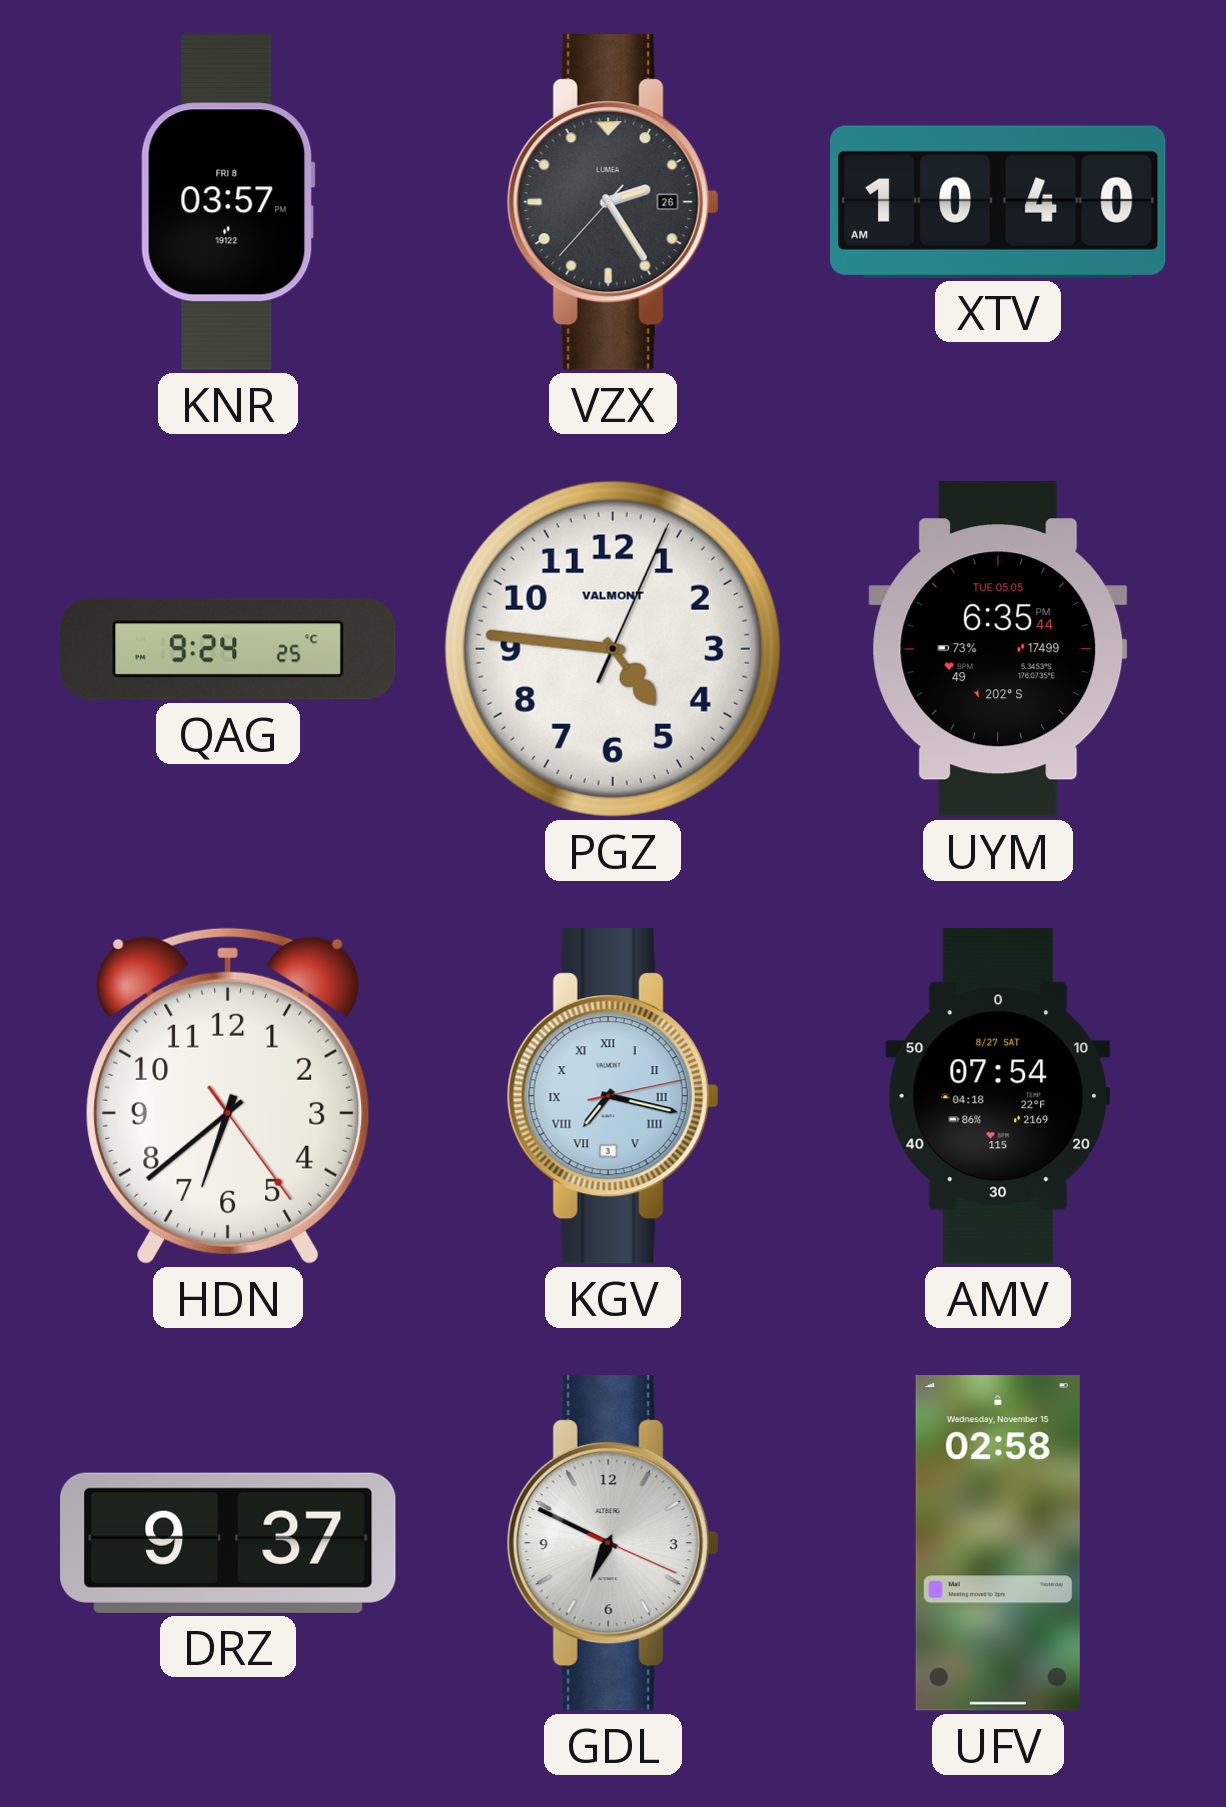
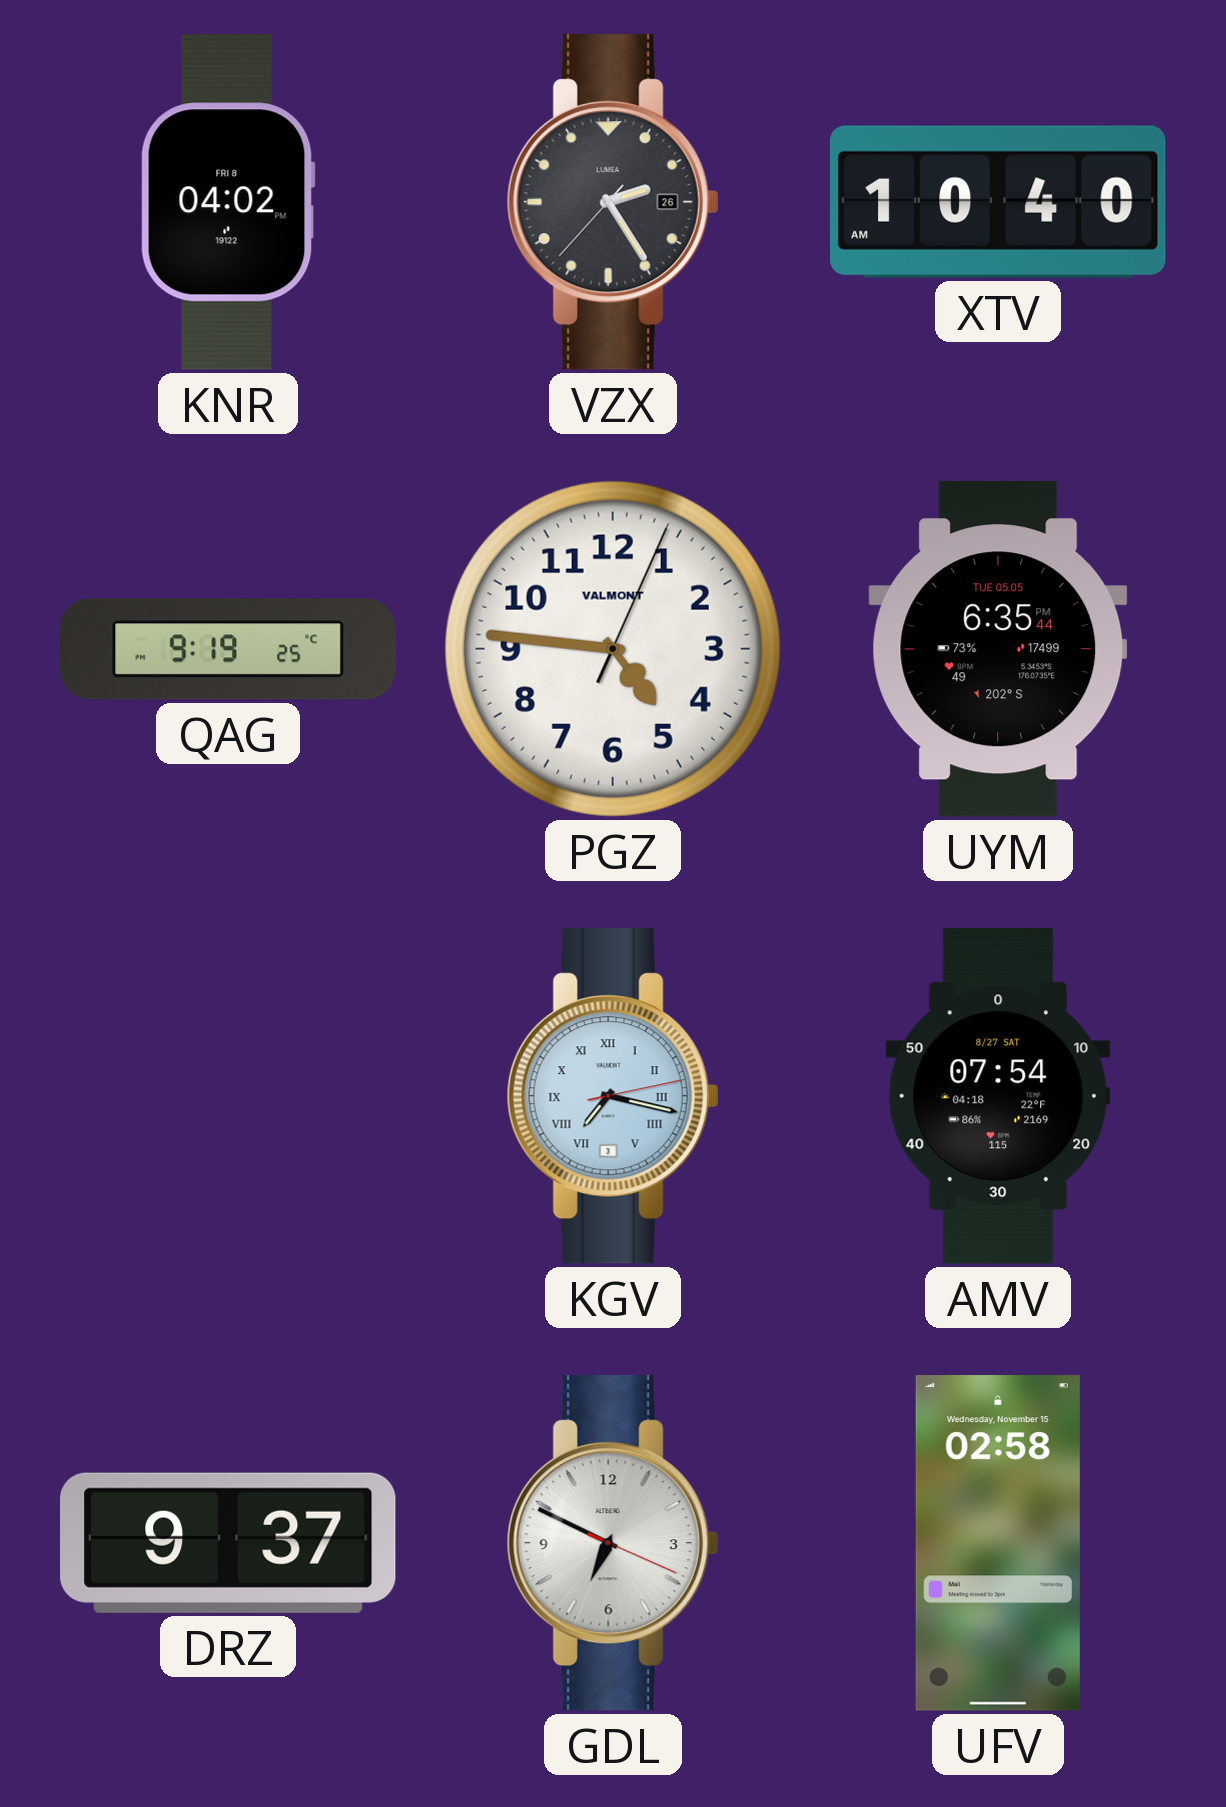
KNR: 03:57 -> 04:02 (228, 202)
QAG: 9:24 -> 9:19 (228, 649)
HDN: 6:38 -> none (228, 1096)
